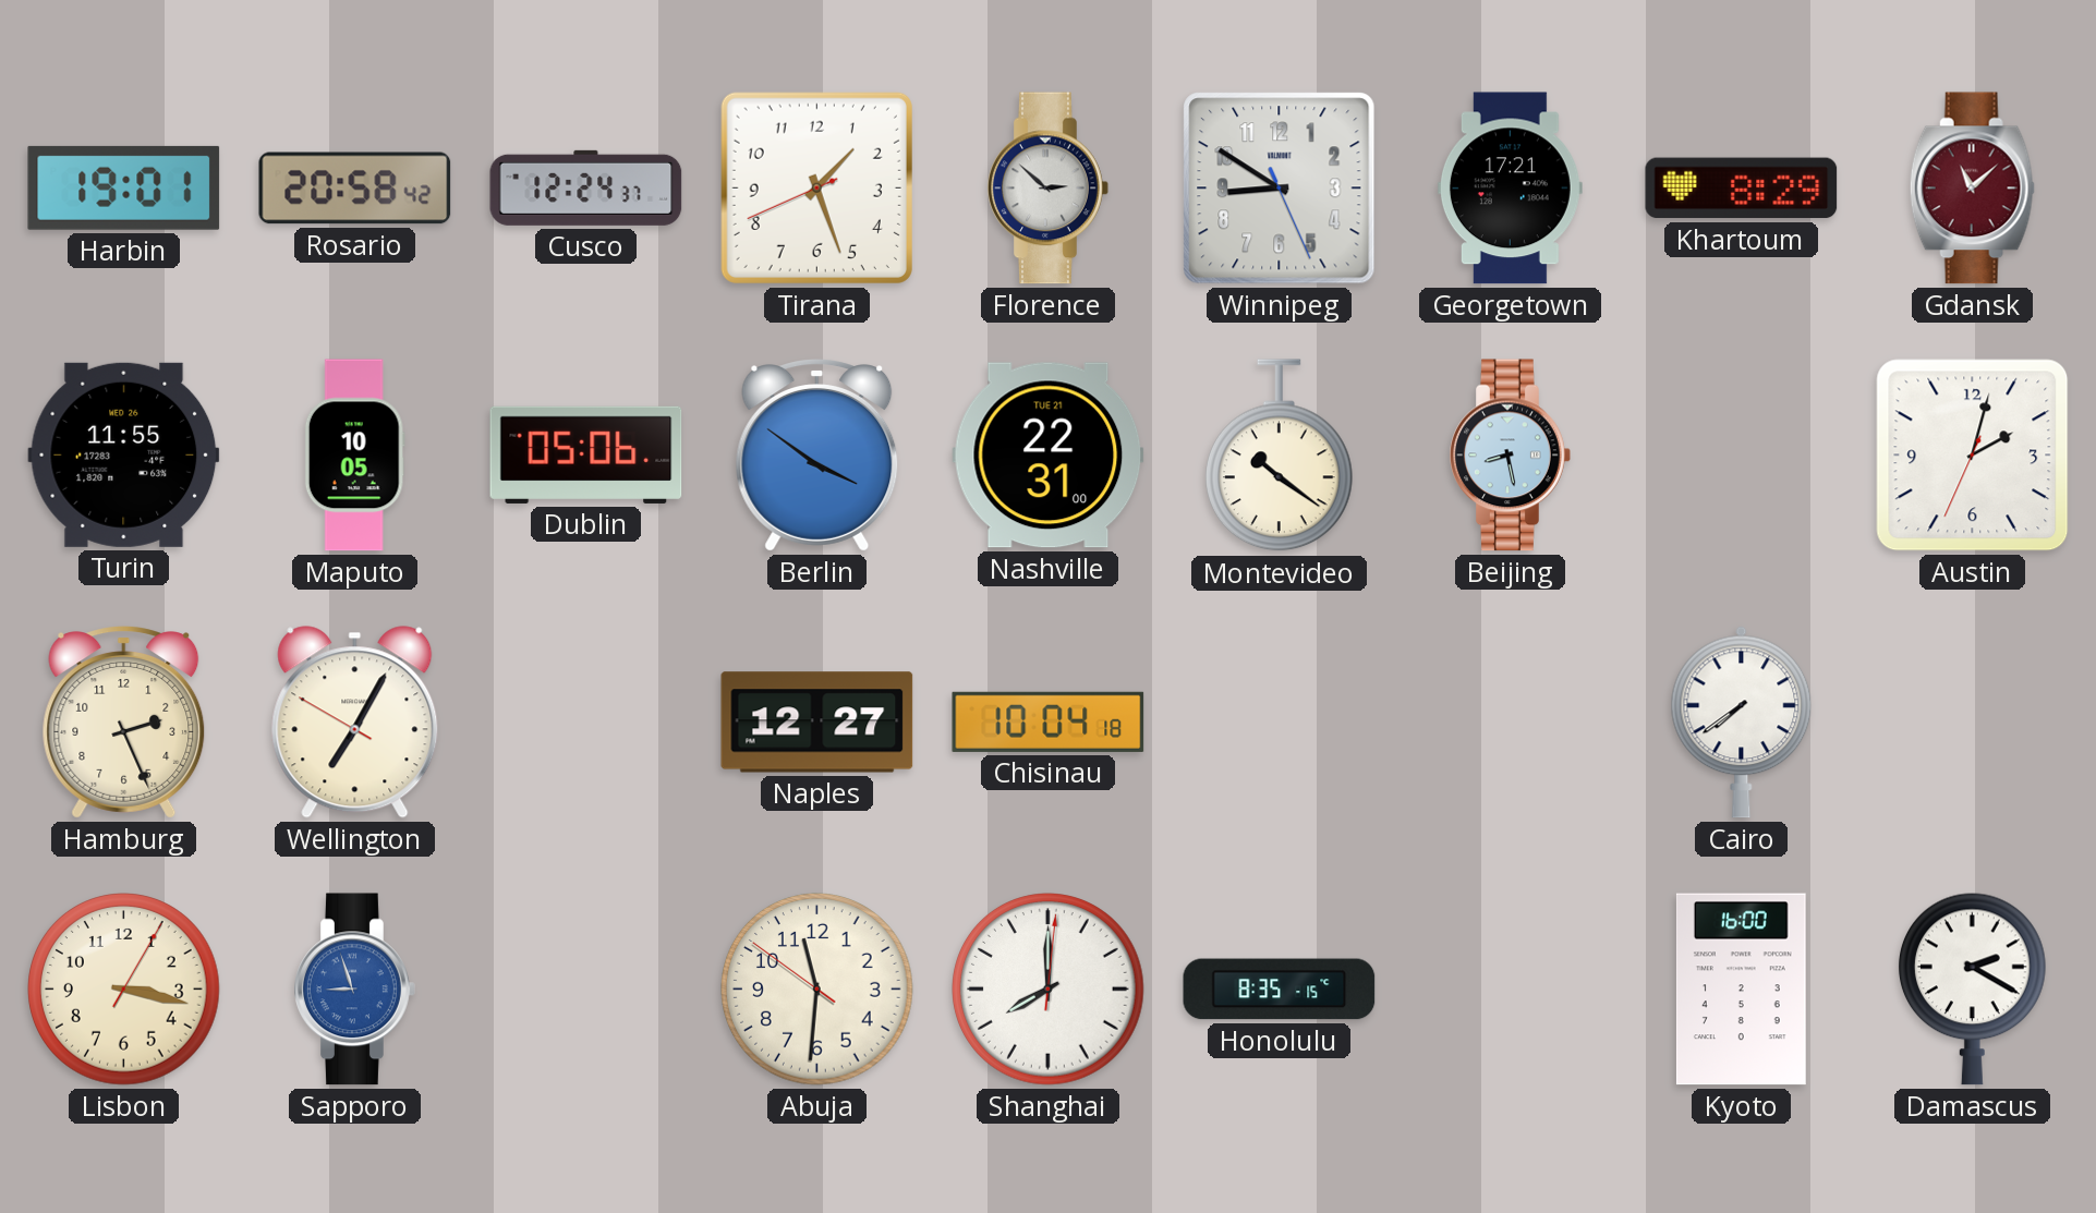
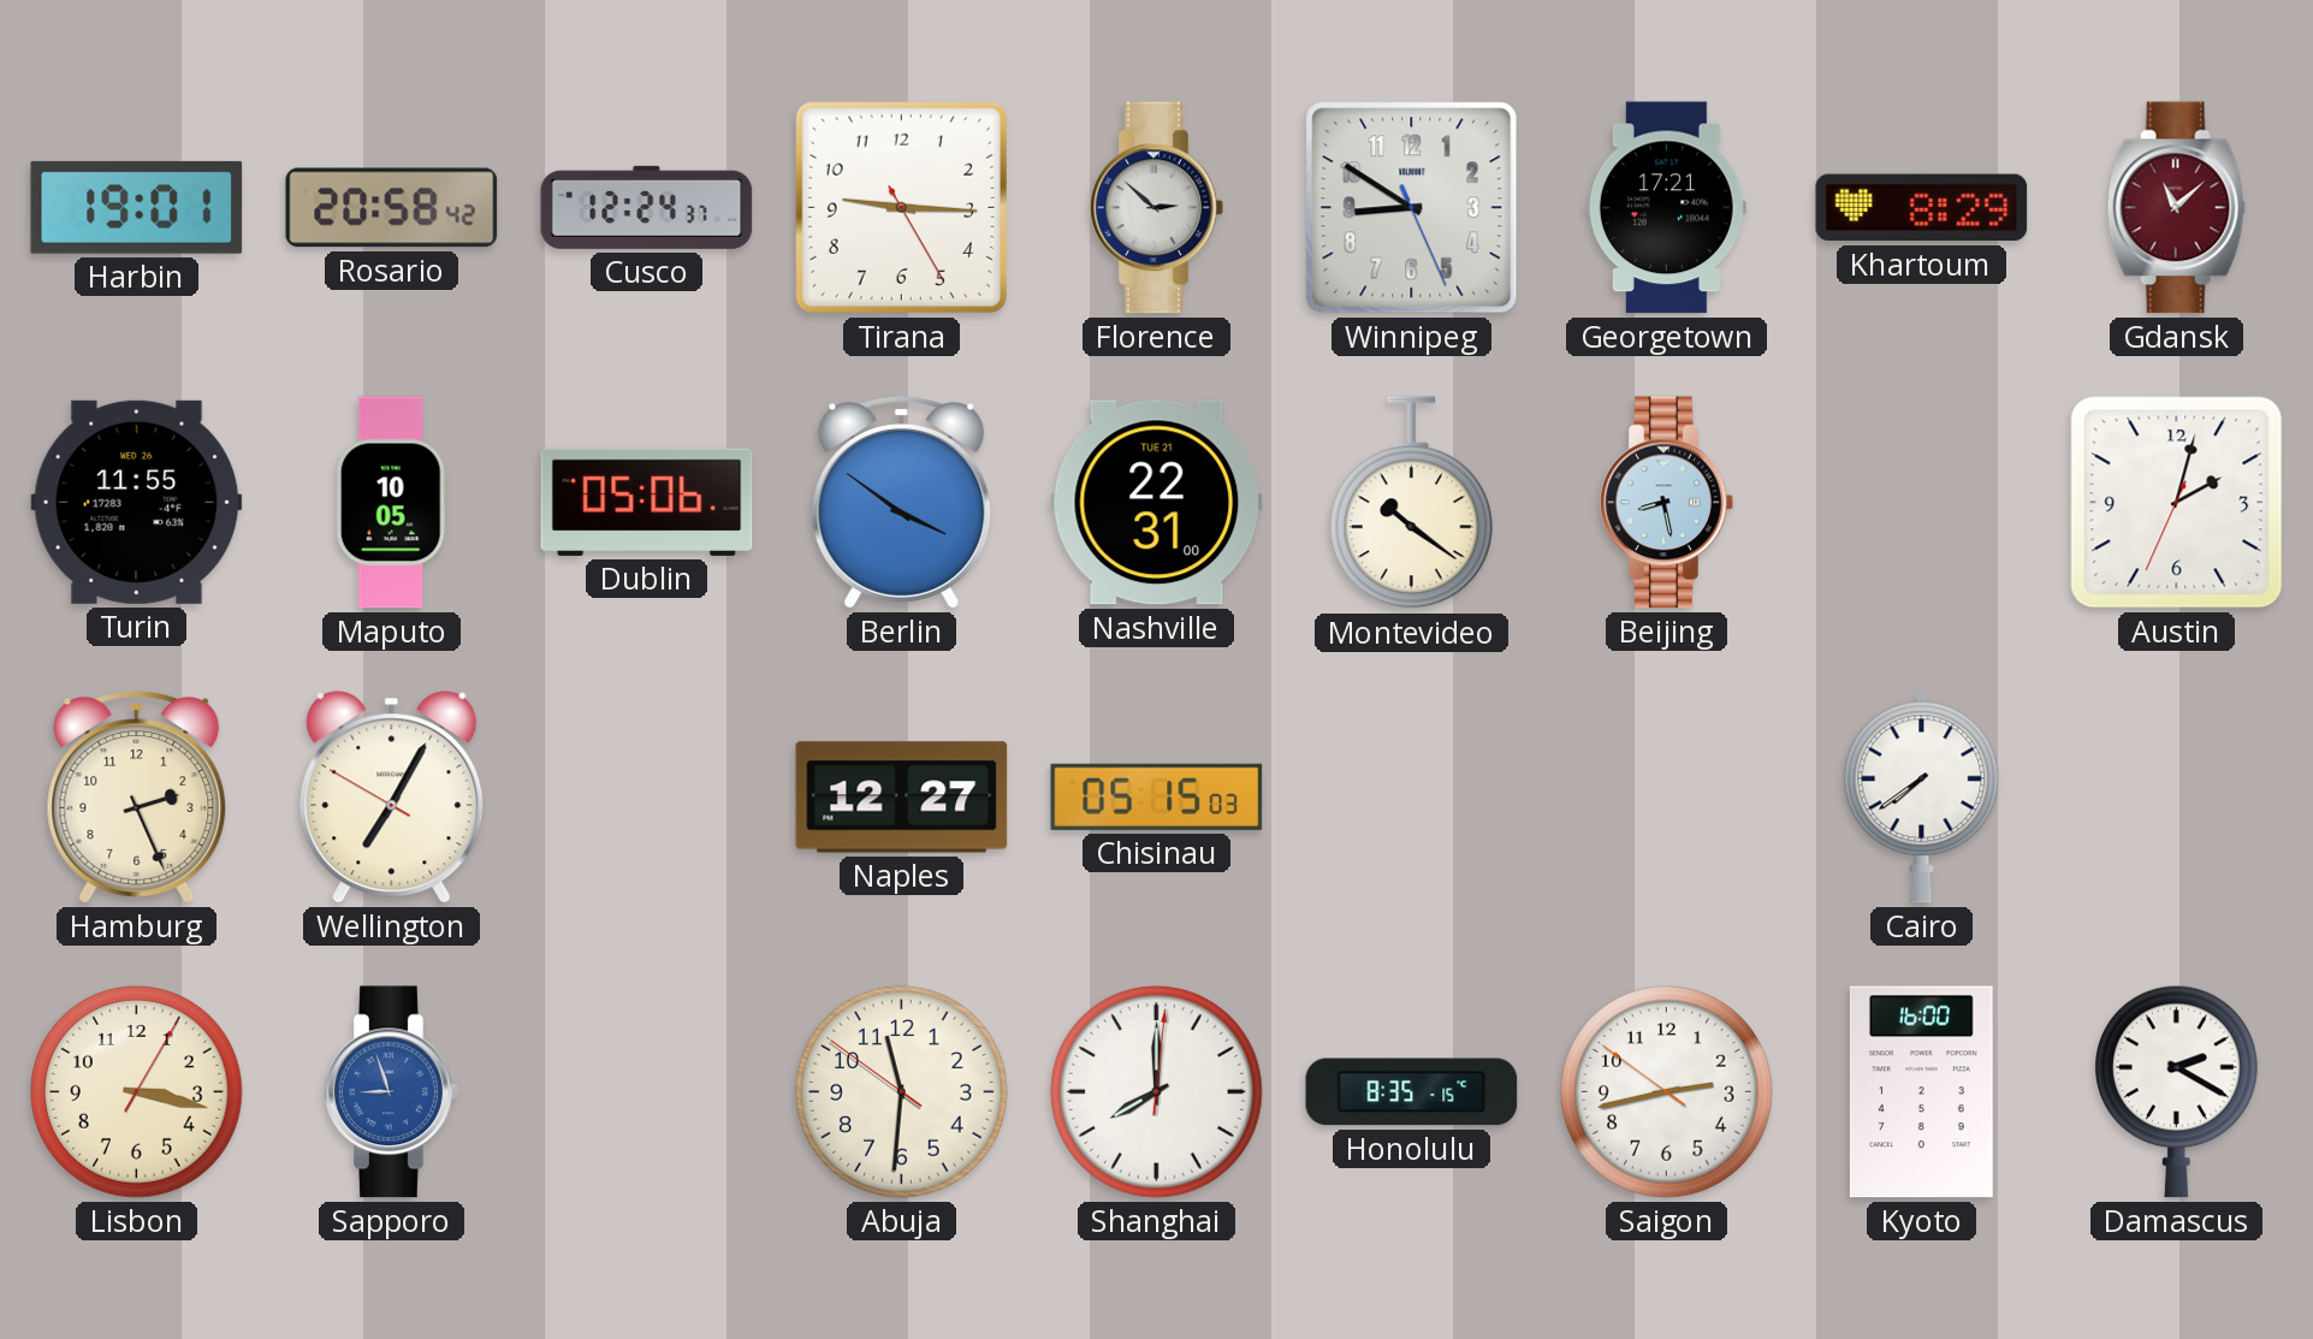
Tirana: 1:26 -> 9:15 (901, 207)
Chisinau: 10:04 -> 05:15 (1157, 796)
Saigon: none -> 2:42 (1667, 1092)
